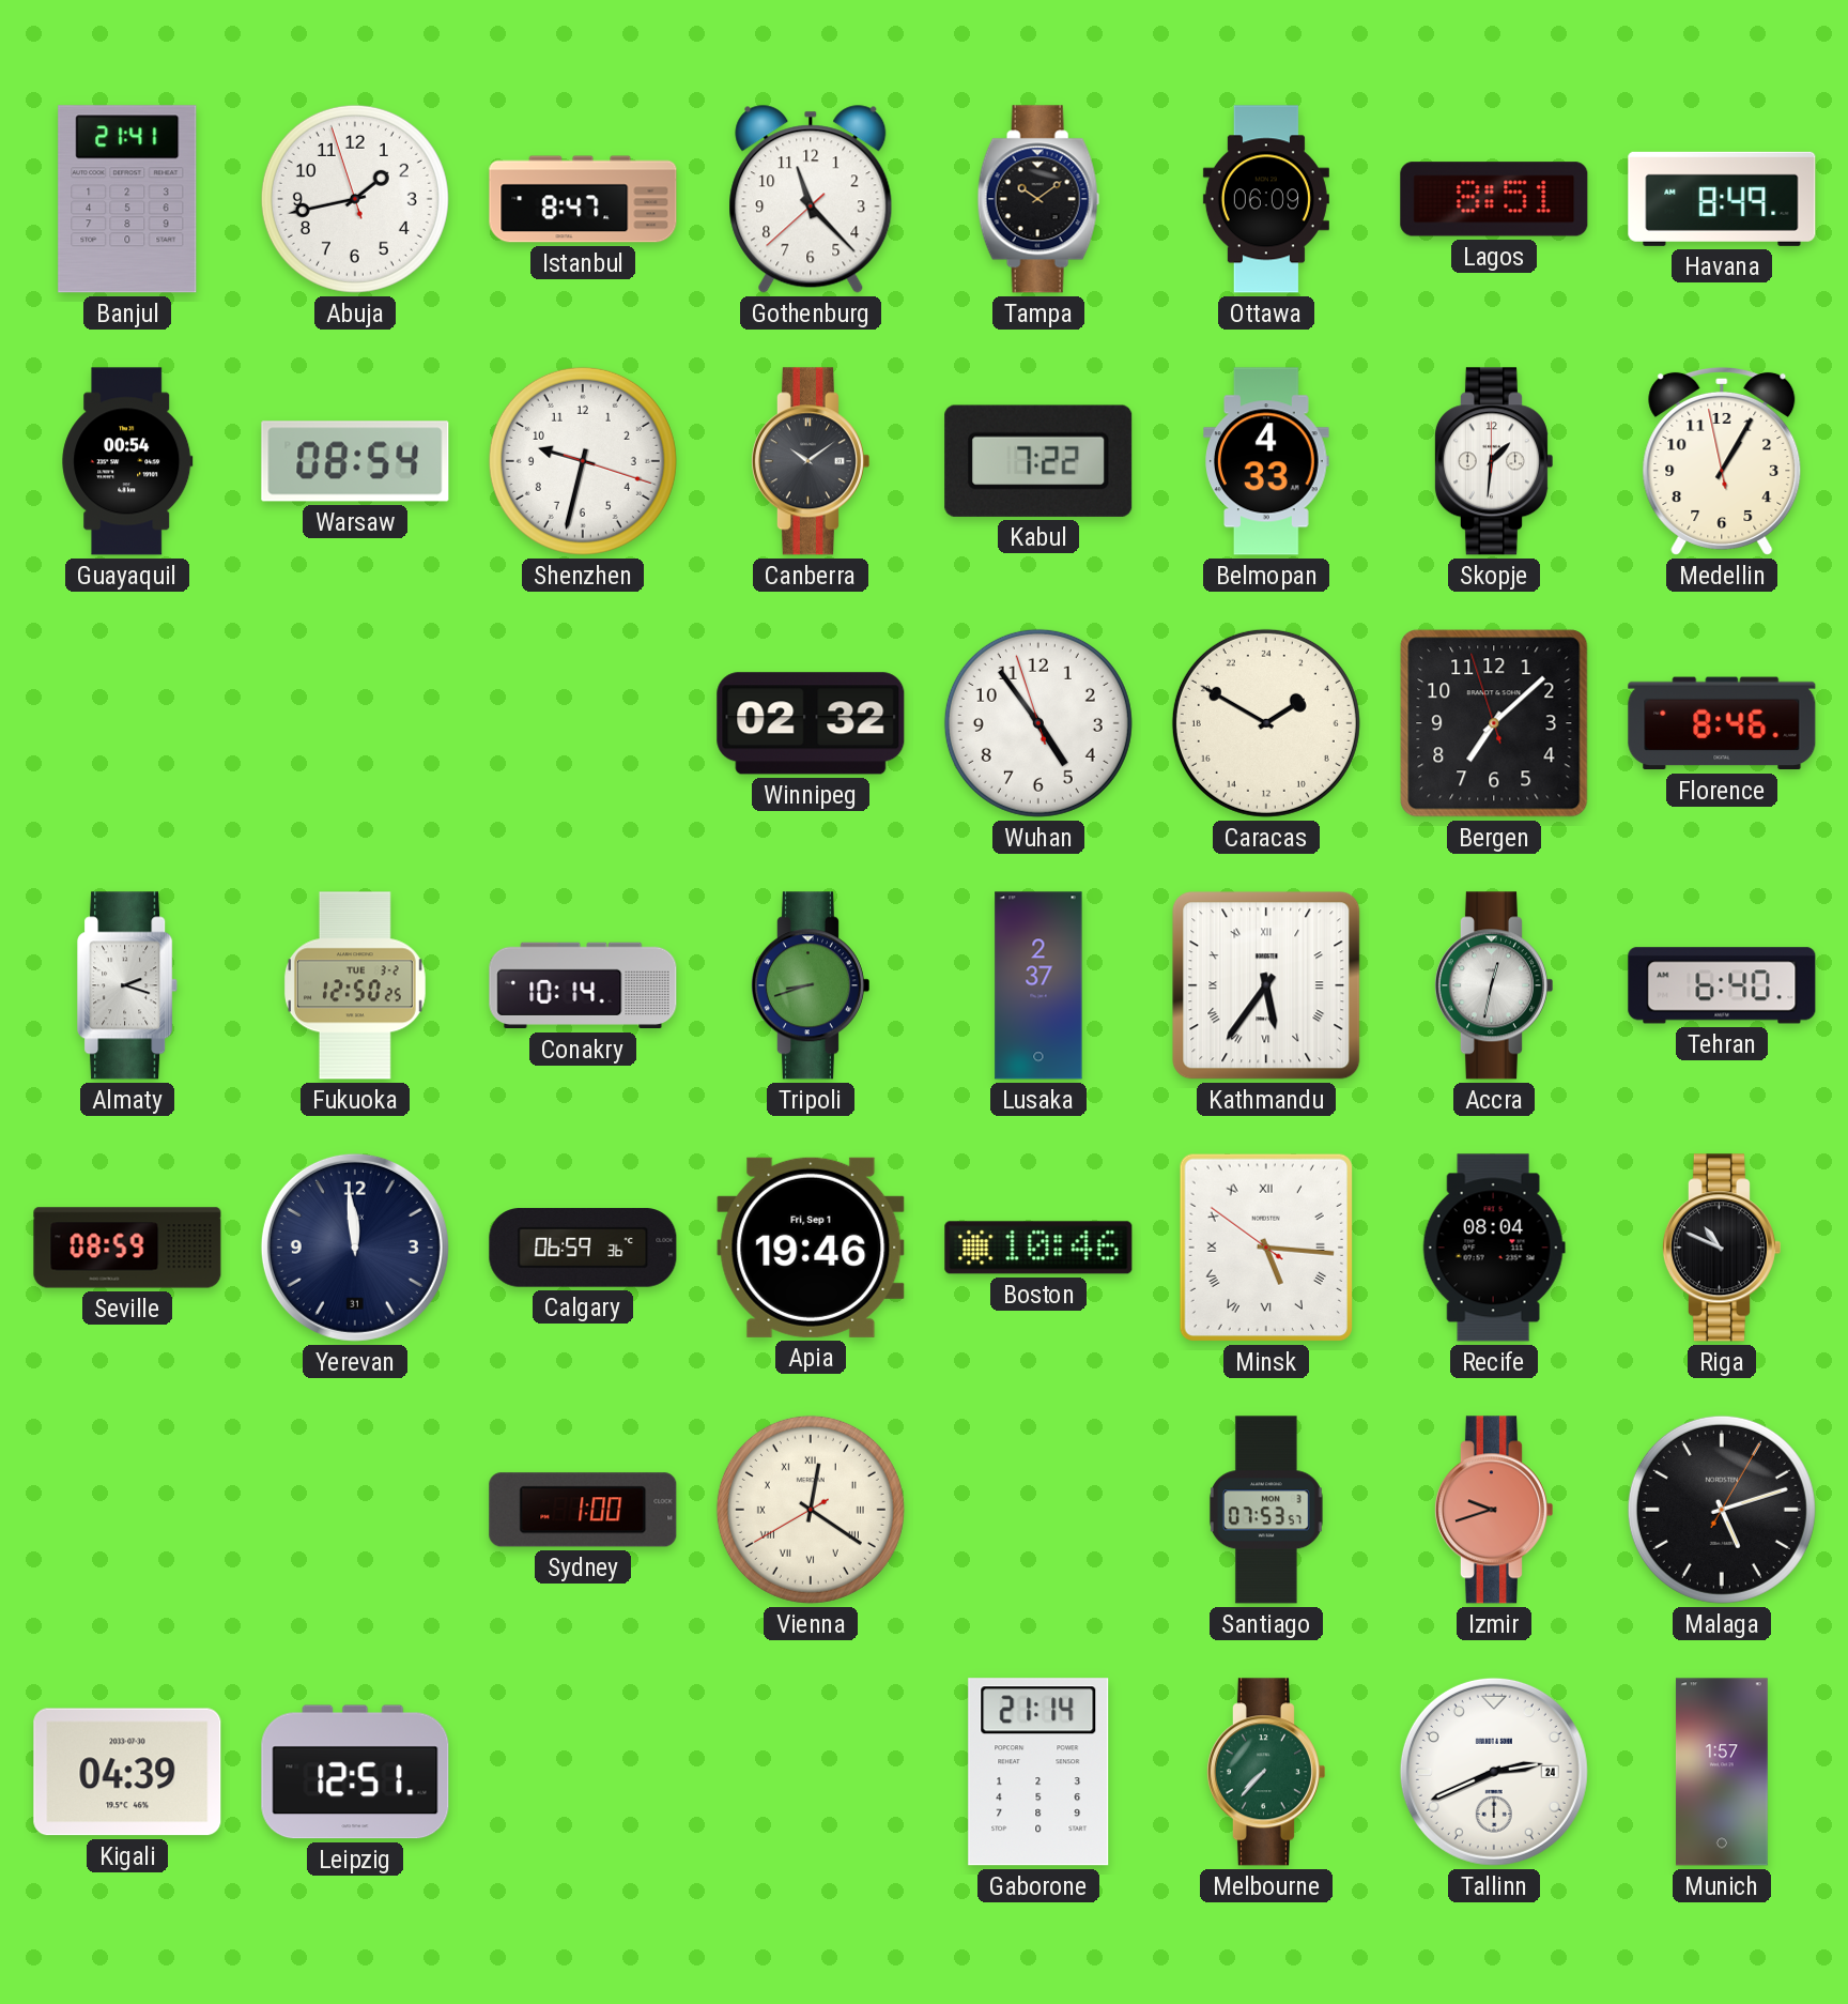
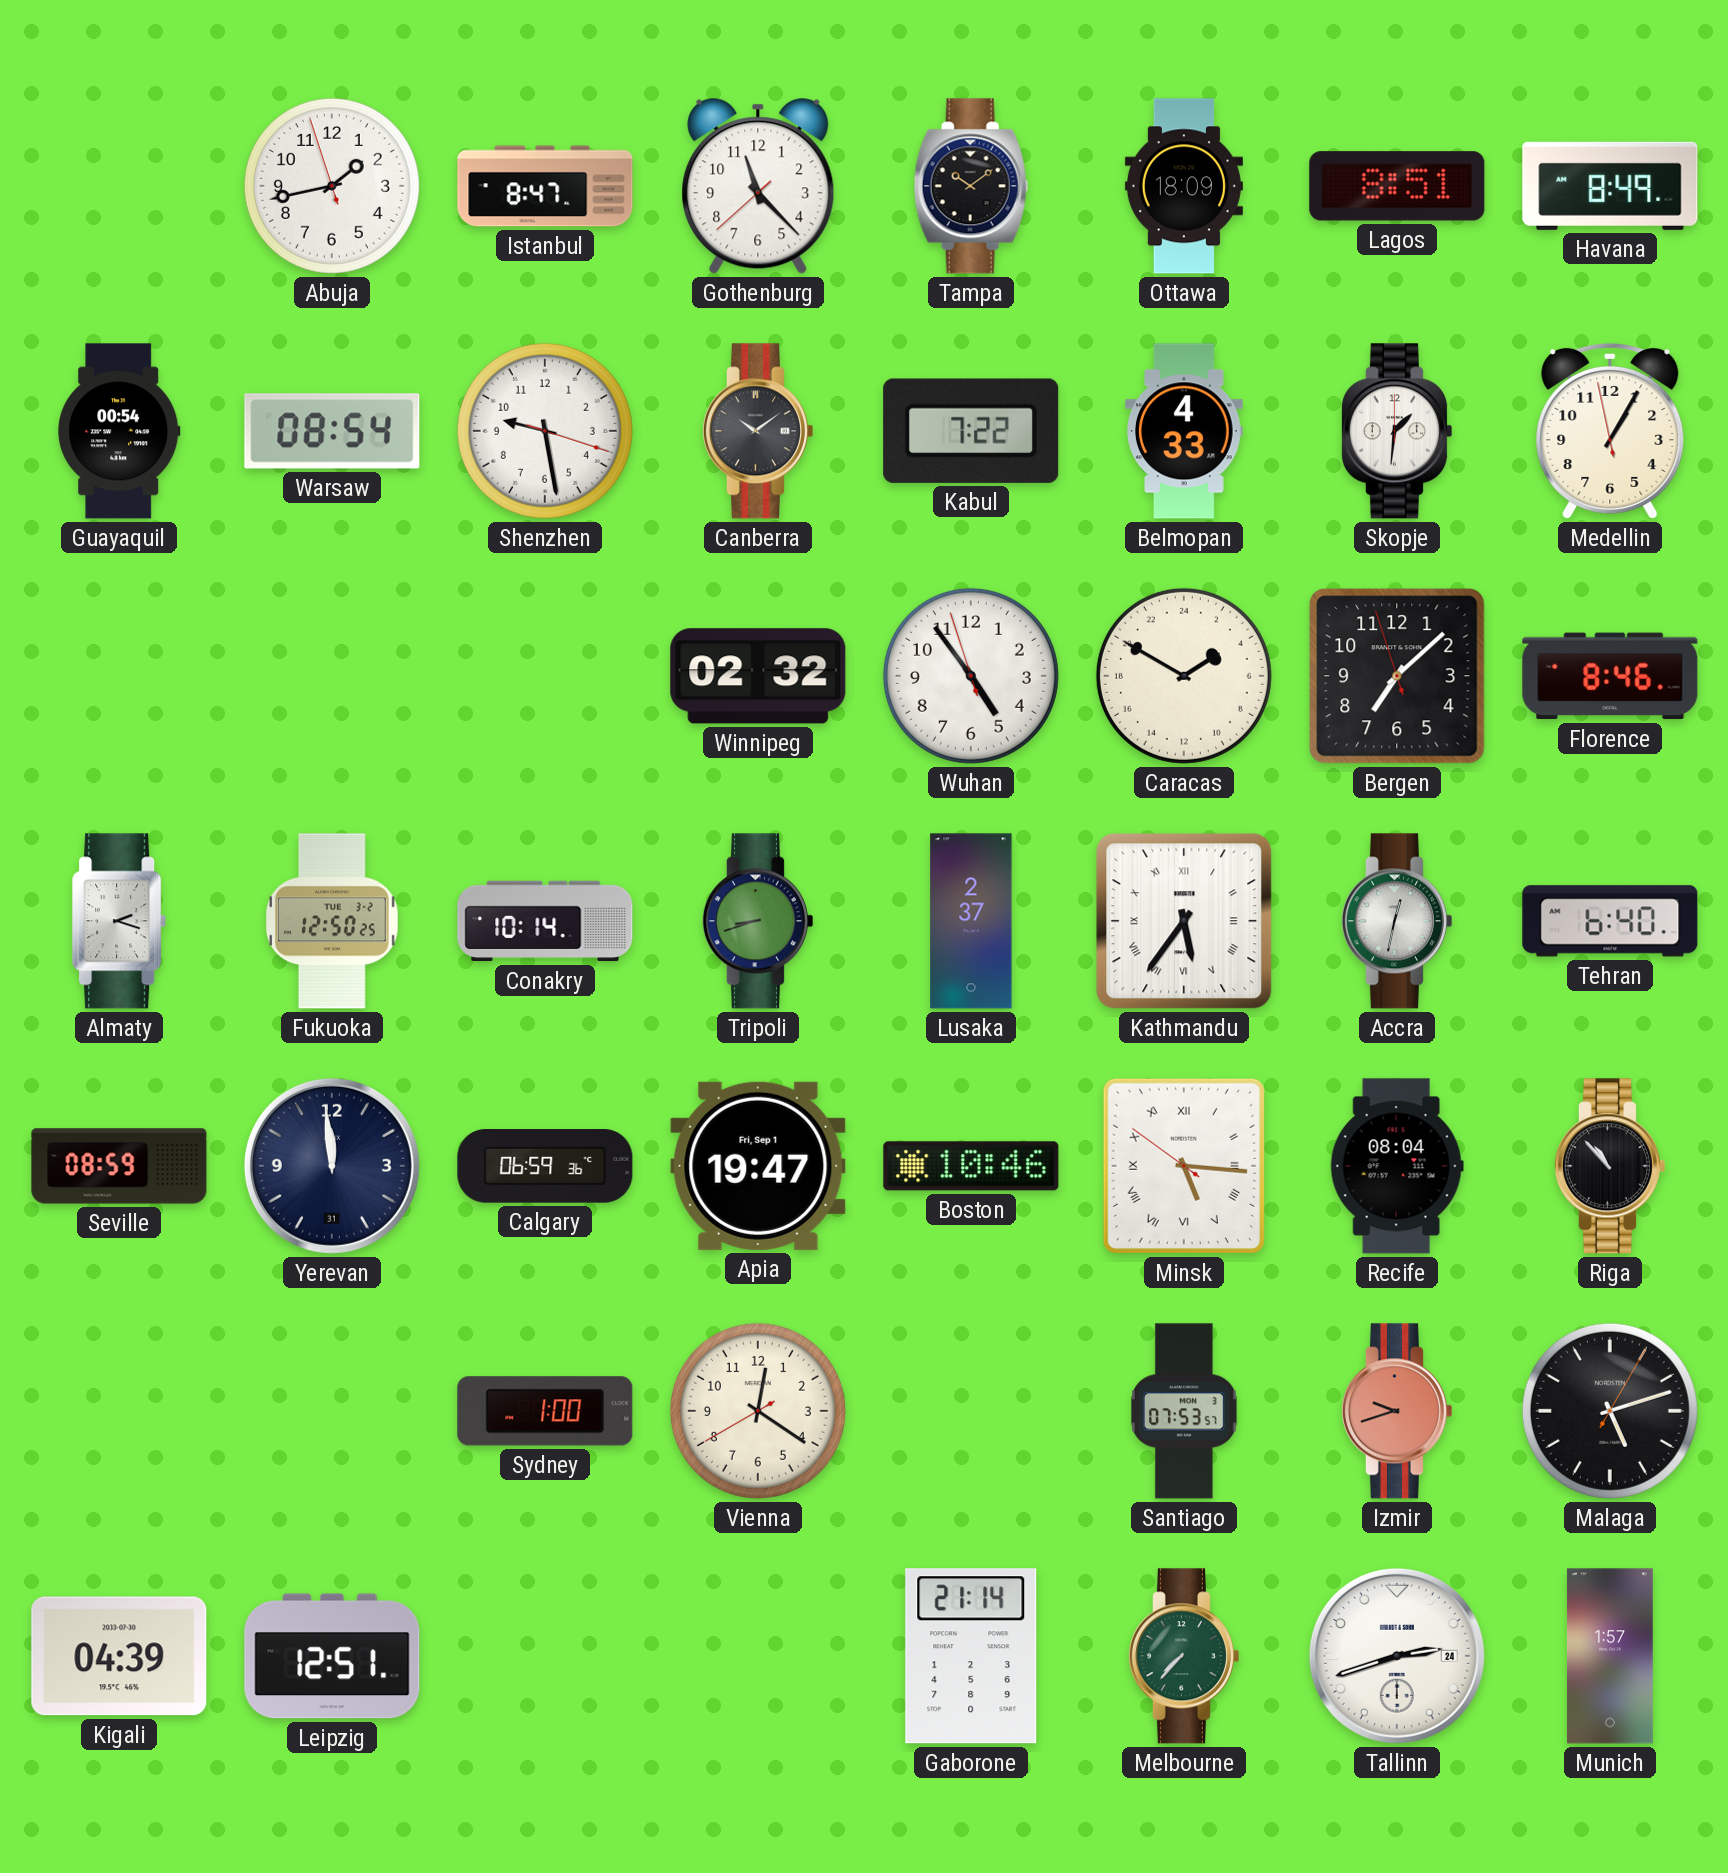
Banjul: 21:41 -> none (127, 199)
Ottawa: 06:09 -> 18:09 (1184, 186)
Shenzhen: 9:32 -> 9:28 (545, 431)
Apia: 19:46 -> 19:47 (758, 1166)
Riga: 10:49 -> 10:53 (1609, 1166)
Vienna numerals: Roman -> Arabic (758, 1411)
Tallinn: 2:41 -> 2:42 (1397, 1656)
